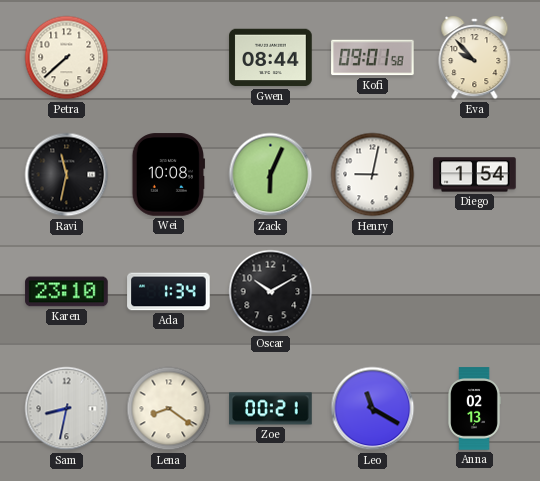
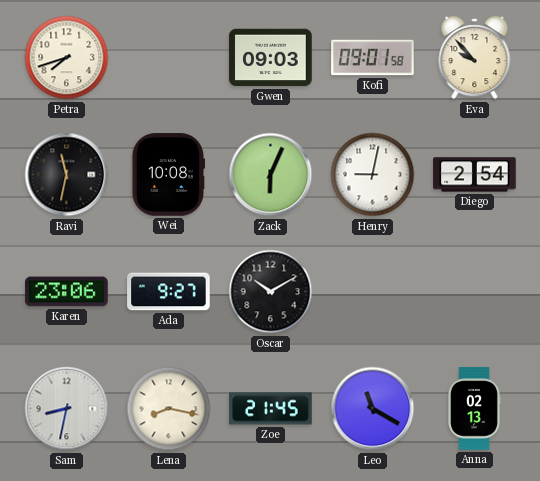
Petra: 7:38 -> 7:42 (67, 58)
Gwen: 08:44 -> 09:03 (271, 58)
Diego: 1:54 -> 2:54 (475, 175)
Karen: 23:10 -> 23:06 (67, 292)
Ada: 1:34 -> 9:27 (169, 292)
Lena: 8:21 -> 8:17 (169, 409)
Zoe: 00:21 -> 21:45 (271, 409)
